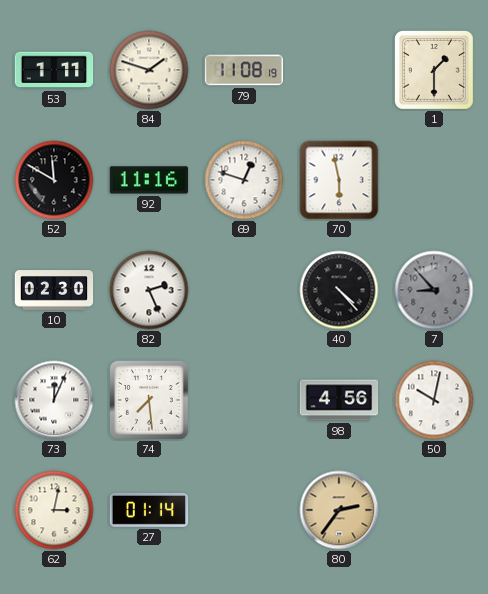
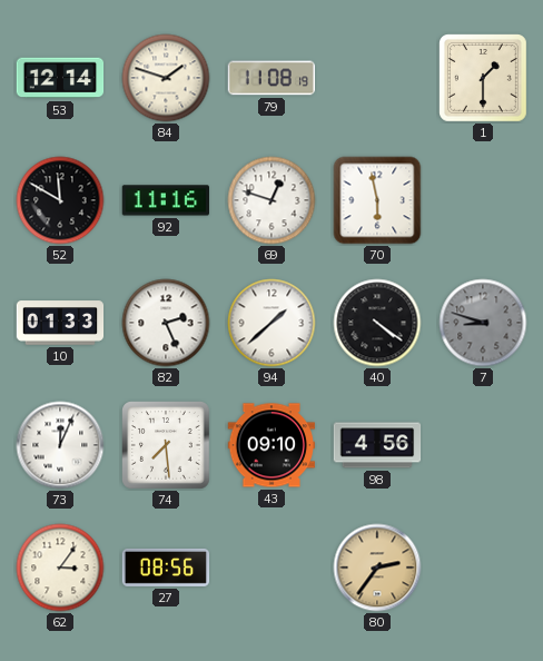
53: 1:11 -> 12:14 (60, 78)
10: 02:30 -> 01:33 (60, 323)
94: none -> 1:38 (271, 323)
40: 4:23 -> 4:21 (377, 323)
7: 8:53 -> 8:48 (483, 323)
43: none -> 09:10 (271, 445)
50: 10:02 -> none (434, 400)
62: 3:02 -> 3:06 (60, 568)
27: 01:14 -> 08:56 (166, 568)
